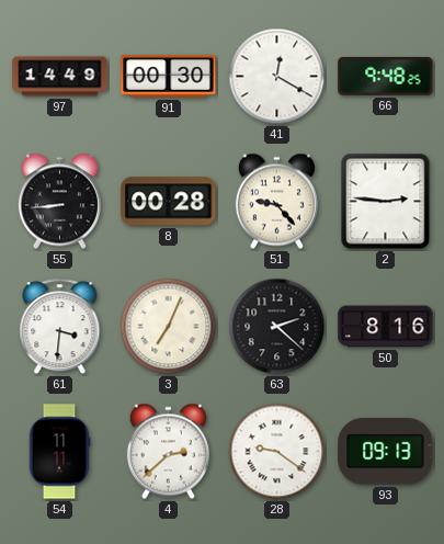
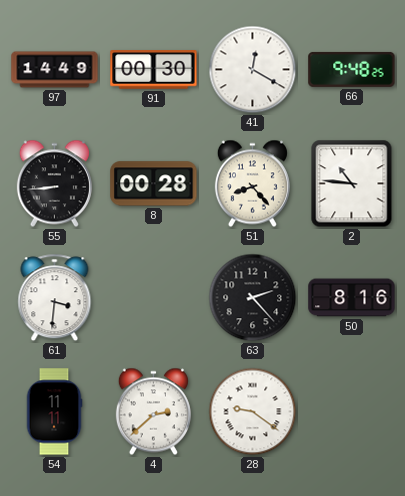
51: 9:23 -> 8:23 (252, 184)
2: 2:46 -> 10:46 (352, 184)
3: 7:04 -> none (169, 327)
63: 2:22 -> 2:23 (253, 298)
93: 09:13 -> none (386, 452)
